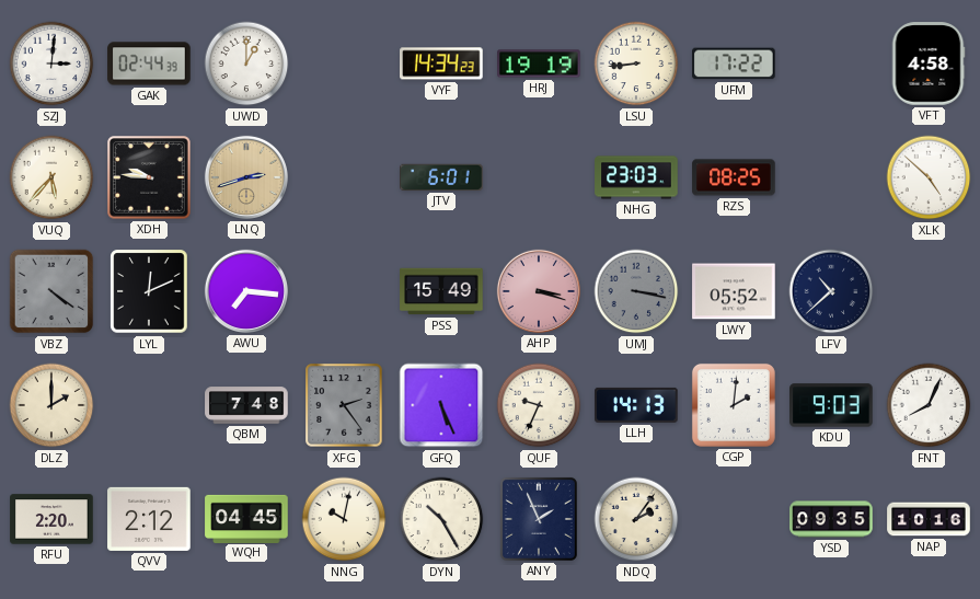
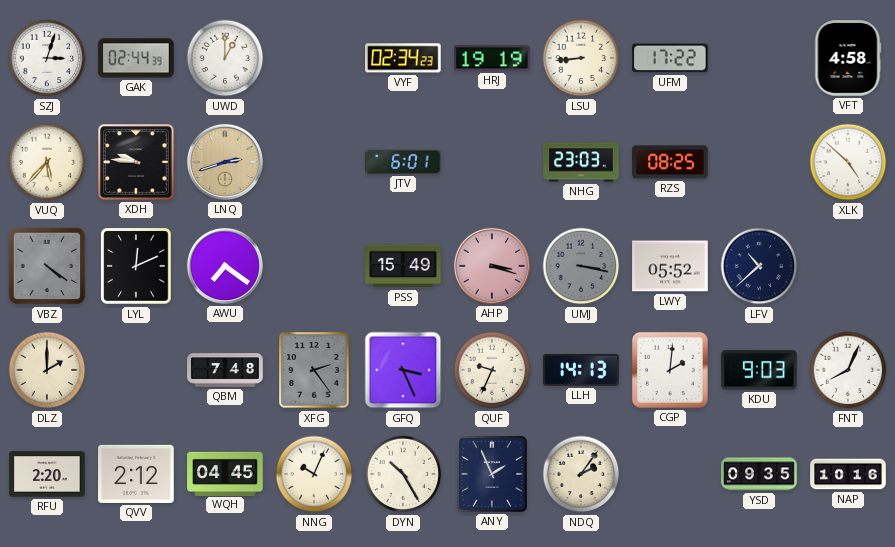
SZJ: 3:01 -> 3:03 (47, 58)
VYF: 14:34 -> 02:34 (403, 58)
AWU: 7:16 -> 7:21 (225, 266)
GFQ: 5:26 -> 3:26 (403, 370)
NNG: 10:02 -> 10:04 (314, 474)
